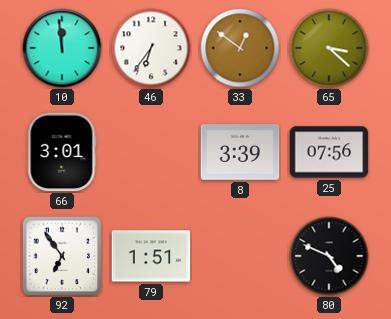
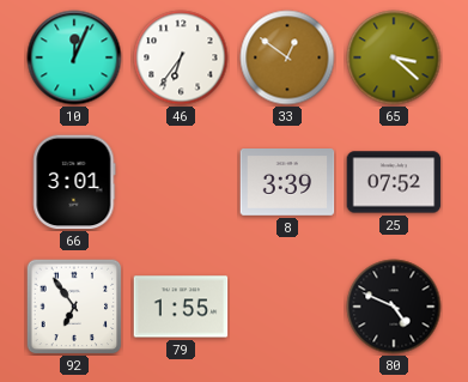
10: 11:59 -> 12:04 (74, 57)
25: 07:56 -> 07:52 (394, 182)
79: 1:51 -> 1:55 (181, 307)
